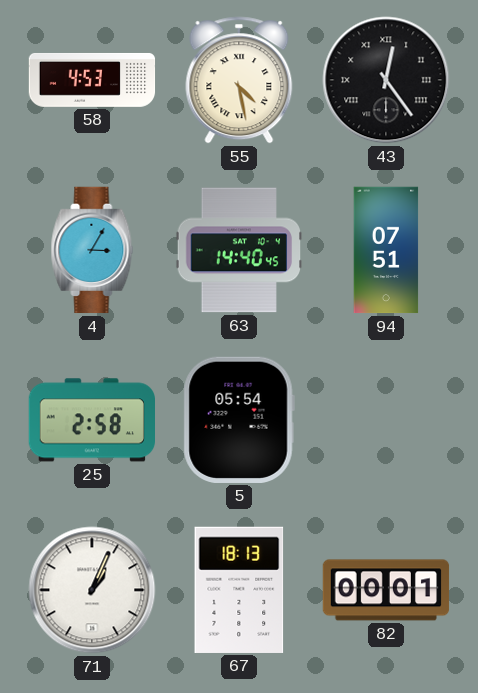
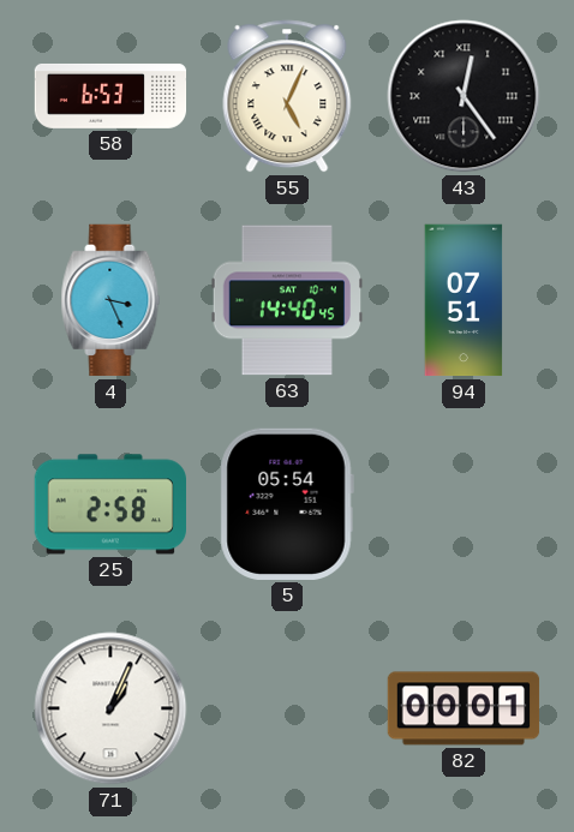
58: 4:53 -> 6:53 (110, 96)
55: 4:28 -> 5:04 (287, 96)
4: 3:05 -> 3:26 (110, 300)
67: 18:13 -> none (239, 590)
